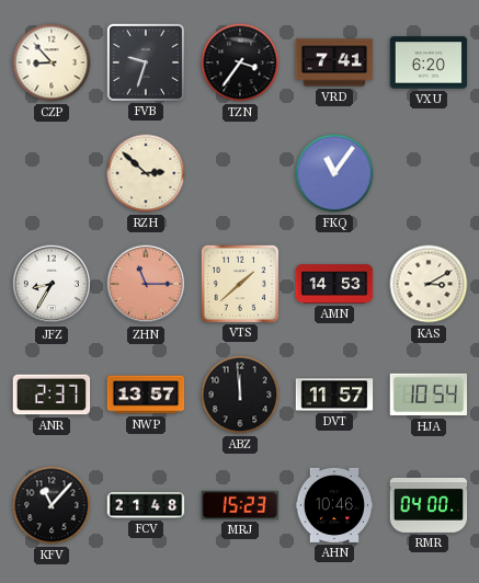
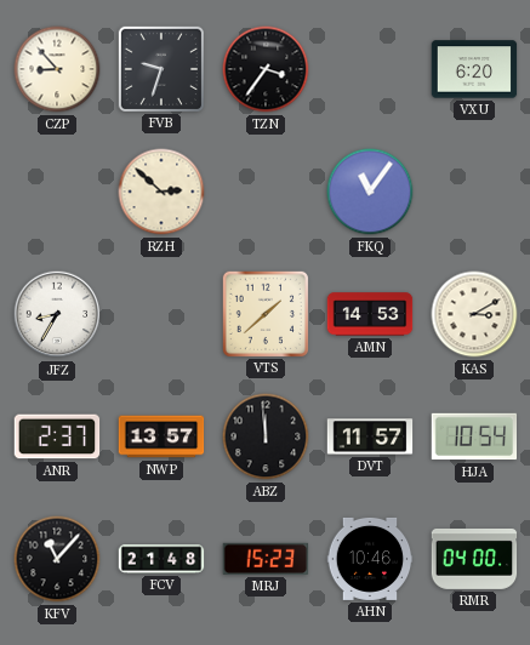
VRD: 7:41 -> none (334, 62)
ZHN: 11:15 -> none (146, 284)
